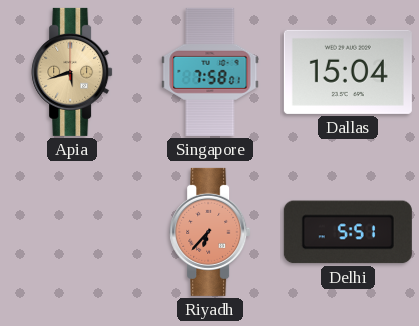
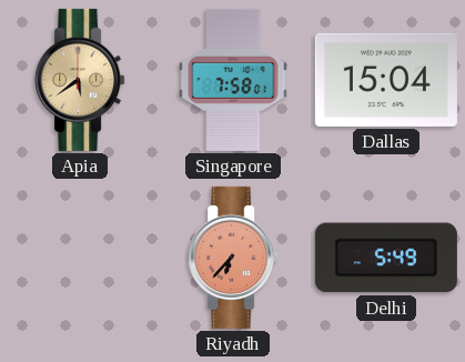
Apia: 5:42 -> 5:39 (80, 80)
Delhi: 5:51 -> 5:49 (386, 258)
